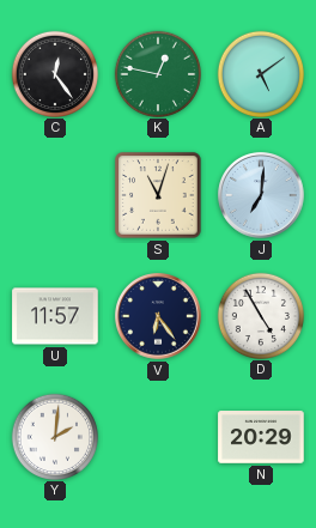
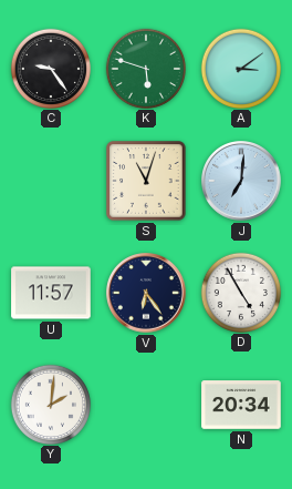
C: 12:24 -> 9:24 (50, 68)
K: 12:47 -> 5:48 (145, 68)
A: 5:09 -> 3:09 (240, 68)
N: 20:29 -> 20:34 (241, 405)
